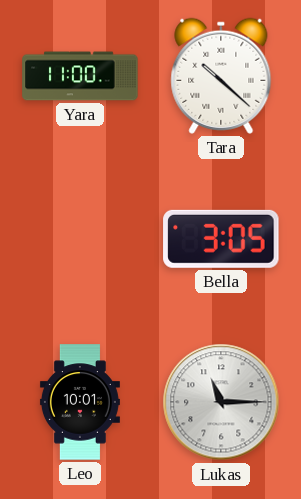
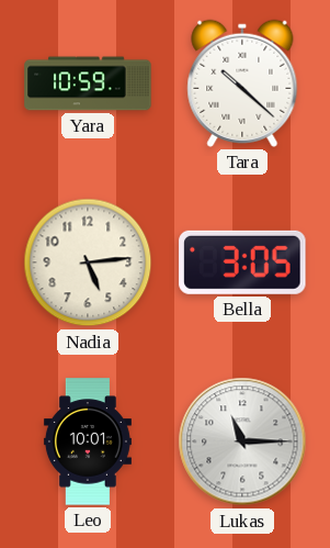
Yara: 11:00 -> 10:59 (88, 83)
Nadia: none -> 5:14 (88, 262)
